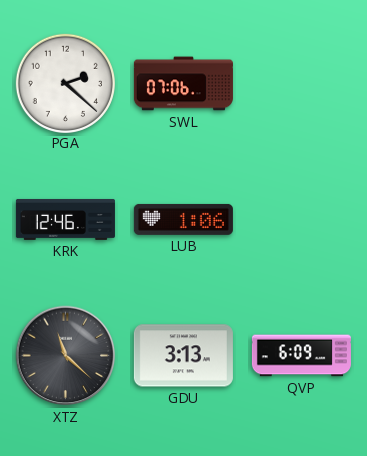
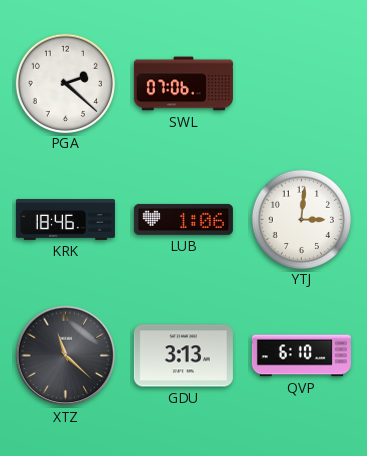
KRK: 12:46 -> 18:46 (65, 220)
YTJ: none -> 3:01 (301, 219)
QVP: 6:09 -> 6:10 (301, 356)
